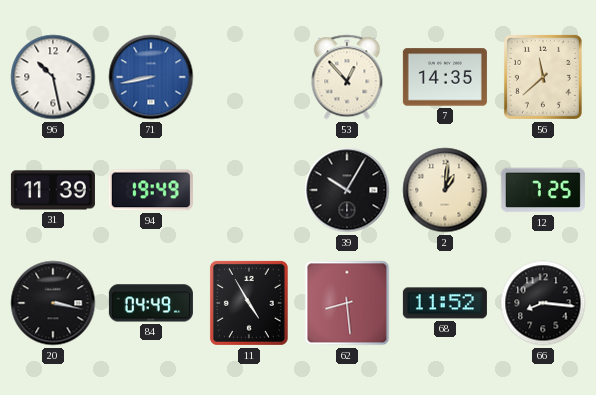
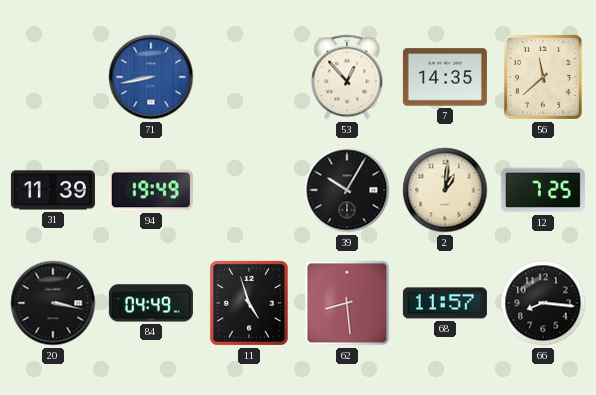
96: 10:28 -> none (53, 77)
11: 4:55 -> 4:57 (249, 303)
68: 11:52 -> 11:57 (445, 303)
